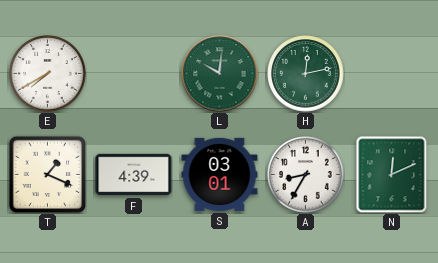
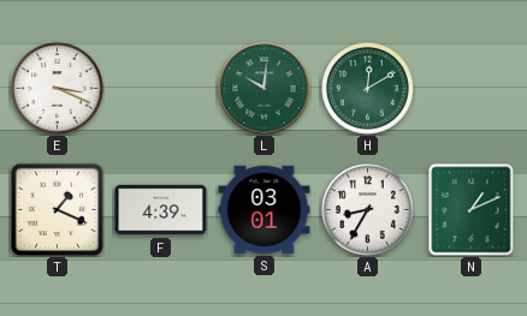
E: 7:40 -> 3:19 (58, 89)
H: 12:13 -> 12:10 (368, 89)
N: 12:11 -> 1:11 (472, 209)
